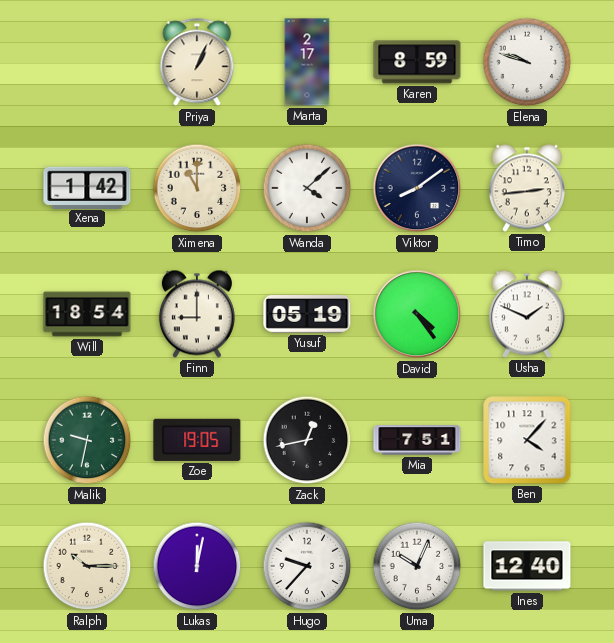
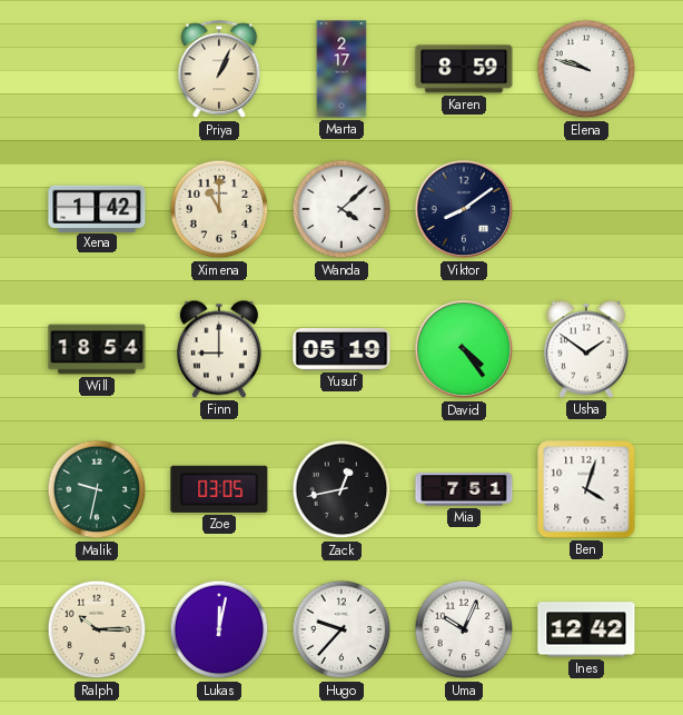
Timo: 2:44 -> none (527, 188)
Usha: 1:49 -> 1:51 (586, 349)
Zoe: 19:05 -> 03:05 (219, 489)
Ben: 4:07 -> 4:03 (586, 489)
Ines: 12:40 -> 12:42 (586, 629)
